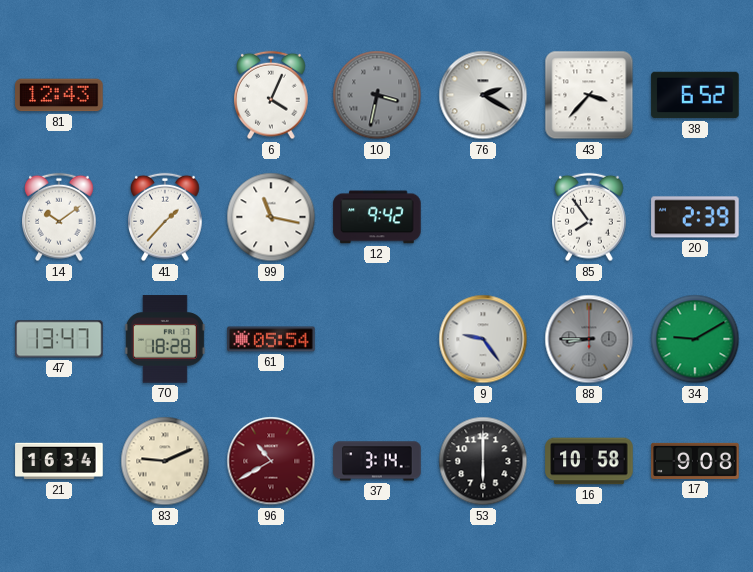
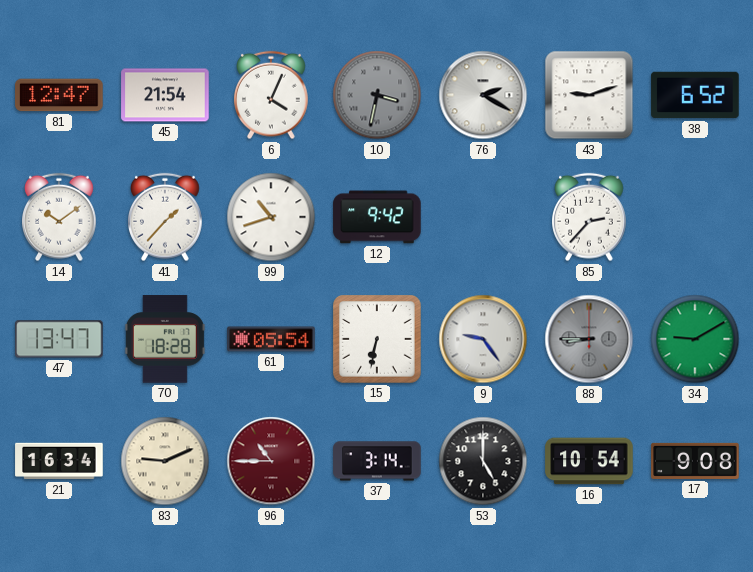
81: 12:43 -> 12:47 (59, 95)
45: none -> 21:54 (165, 95)
43: 3:37 -> 9:12 (589, 95)
99: 11:17 -> 10:42 (271, 217)
85: 7:54 -> 2:37 (590, 217)
20: 2:39 -> none (695, 217)
15: none -> 6:32 (378, 340)
96: 10:40 -> 10:45 (271, 461)
53: 6:00 -> 5:00 (483, 461)
16: 10:58 -> 10:54 (589, 461)
